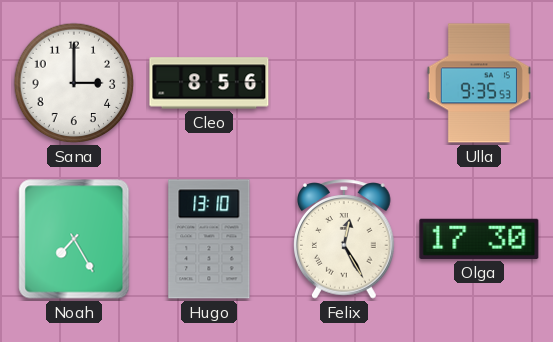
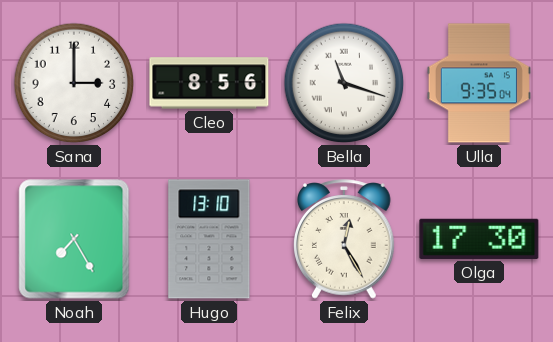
Bella: none -> 11:18 (344, 83)
Ulla: 9:35:53 -> 9:35:04 (479, 83)
